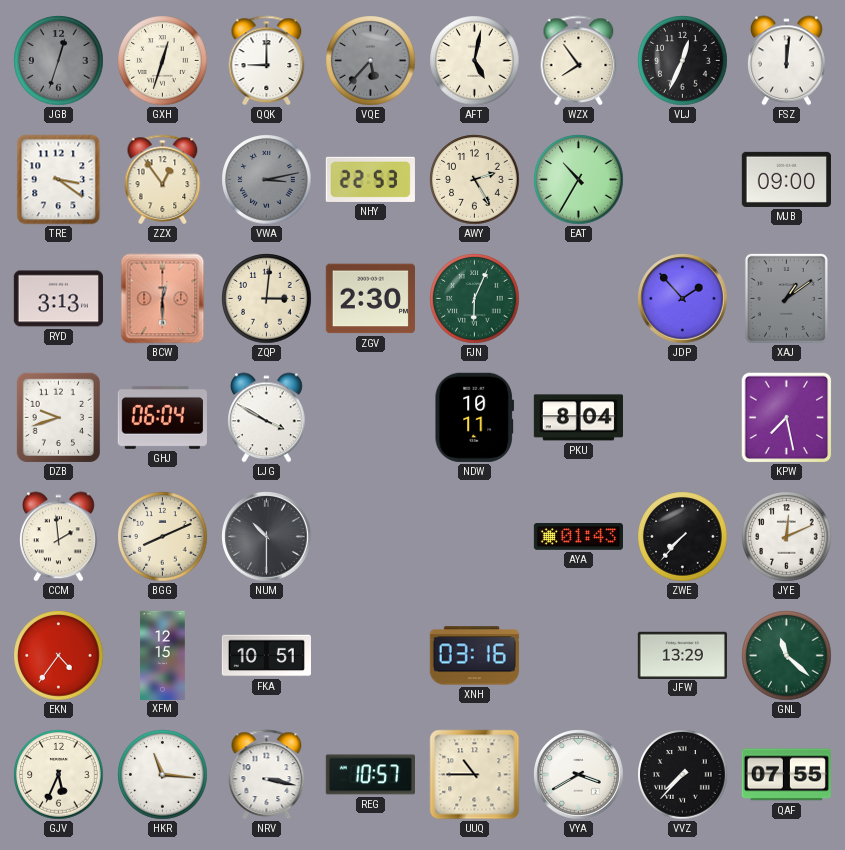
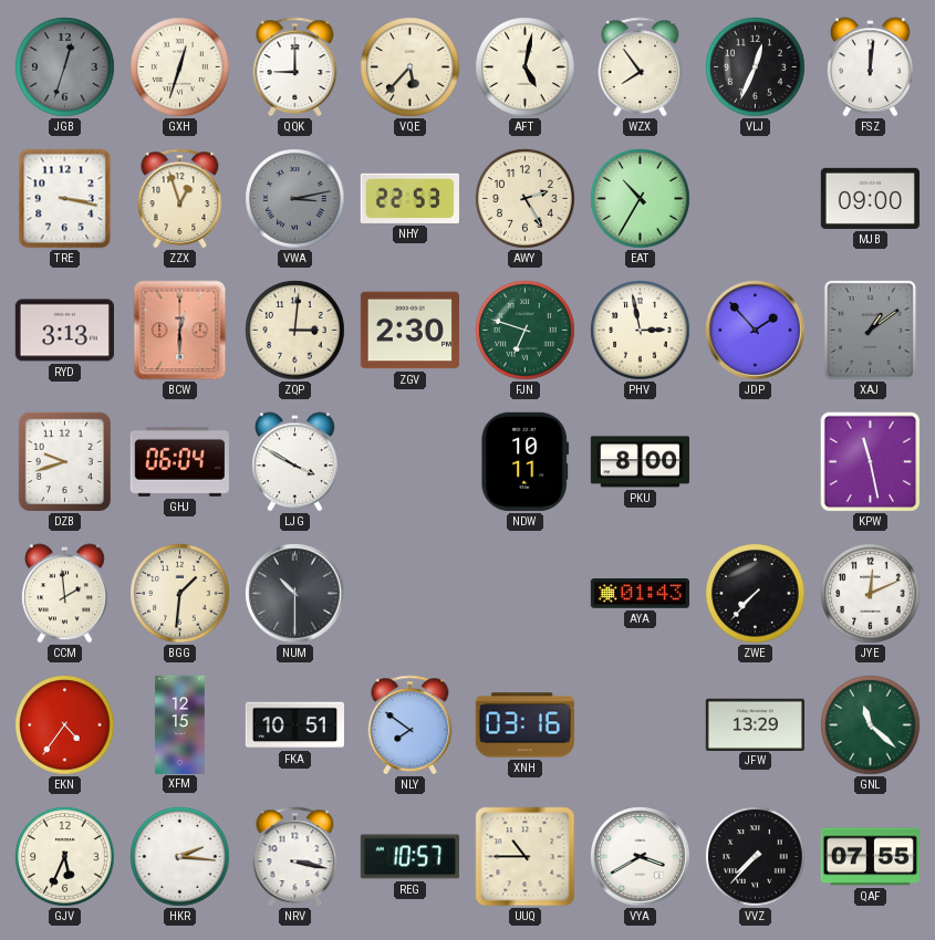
VQE dial: grey -> cream (411, 67)
TRE: 3:21 -> 3:17 (65, 199)
ZZX: 12:54 -> 12:57 (180, 198)
FJN: 6:04 -> 6:48 (526, 331)
PHV: none -> 2:58 (641, 331)
PKU: 8:04 -> 8:00 (640, 462)
KPW: 7:28 -> 11:28 (871, 462)
BGG: 8:11 -> 1:31 (180, 594)
NLY: none -> 7:51 (411, 724)
HKR: 11:16 -> 2:16 (180, 857)
